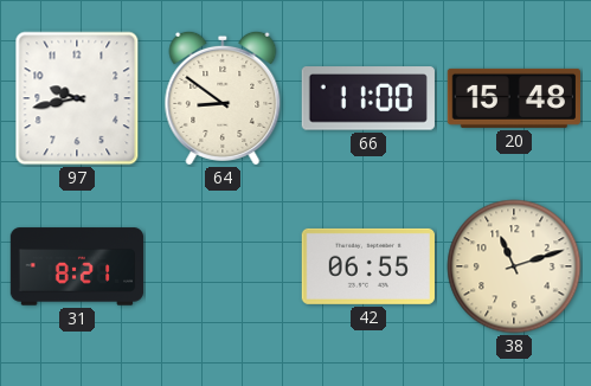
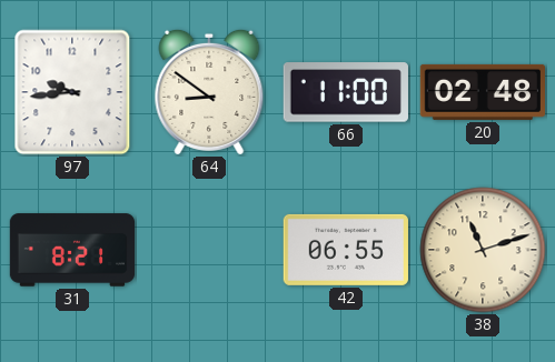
97: 9:43 -> 9:44 (72, 92)
20: 15:48 -> 02:48 (482, 92)
